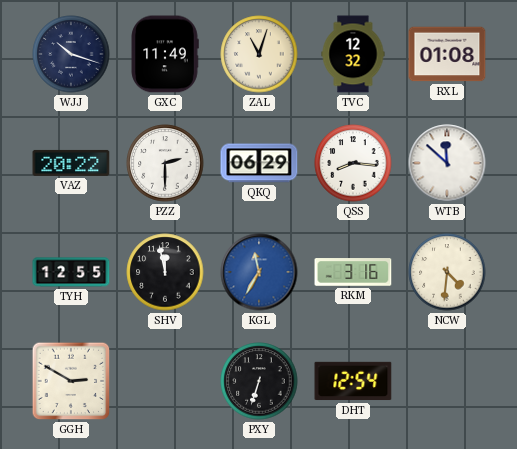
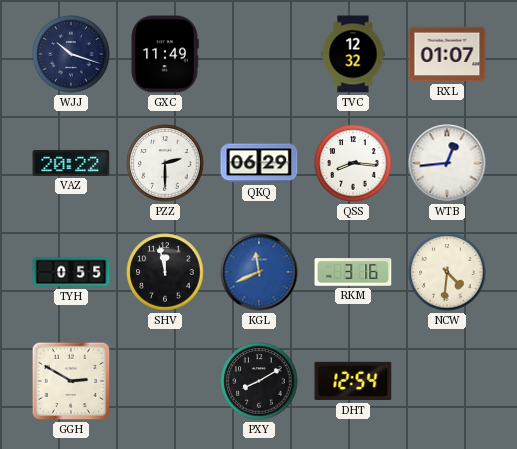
ZAL: 11:03 -> none (259, 54)
RXL: 01:08 -> 01:07 (447, 54)
WTB: 11:52 -> 12:44 (447, 163)
TYH: 12:55 -> 0:55 (71, 272)
KGL: 11:35 -> 11:41 (259, 272)
PXY: 6:33 -> 8:10 (259, 381)
